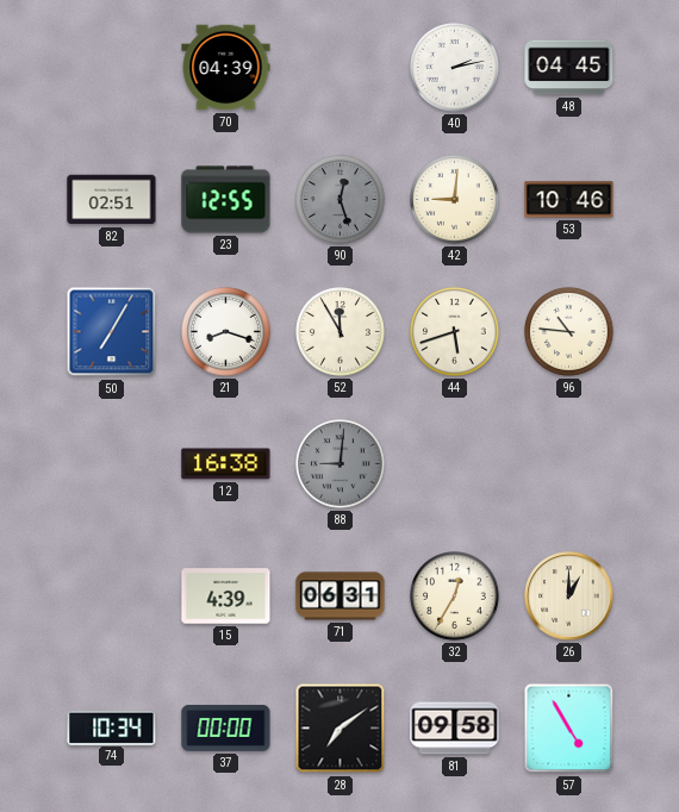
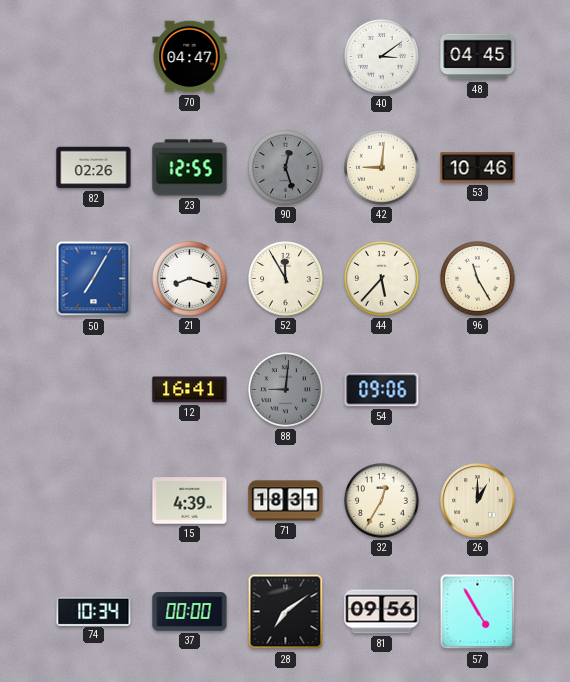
70: 04:39 -> 04:47 (190, 57)
40: 2:13 -> 3:09 (382, 57)
82: 02:51 -> 02:26 (94, 168)
44: 5:42 -> 5:37 (382, 279)
96: 10:46 -> 11:25 (478, 279)
12: 16:38 -> 16:41 (190, 390)
54: none -> 09:06 (382, 390)
71: 06:31 -> 18:31 (286, 501)
81: 09:58 -> 09:56 (382, 612)
